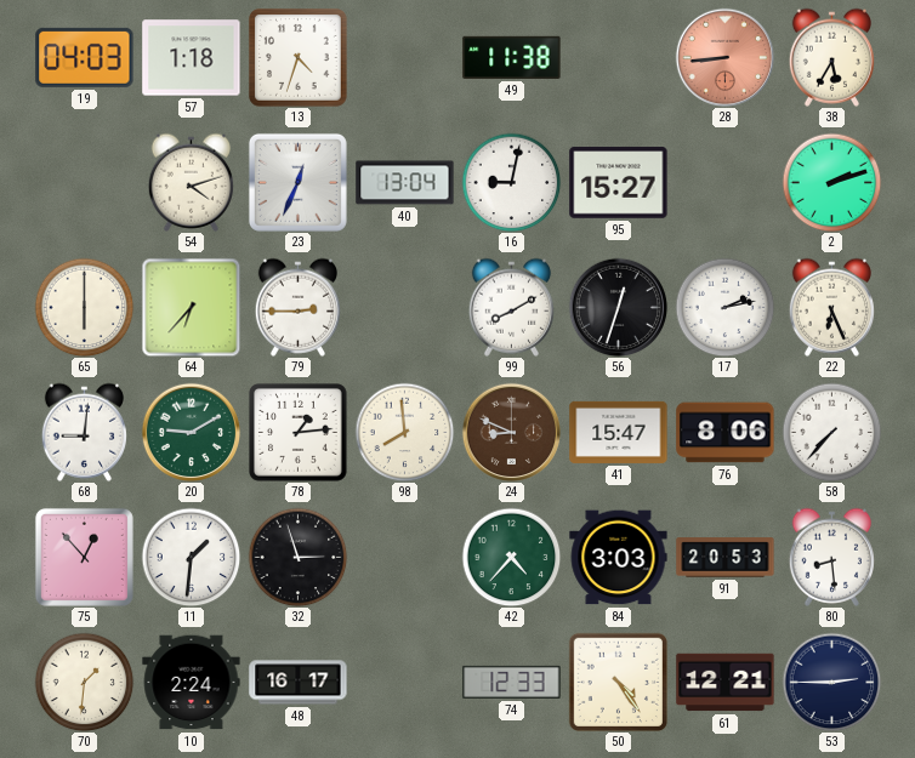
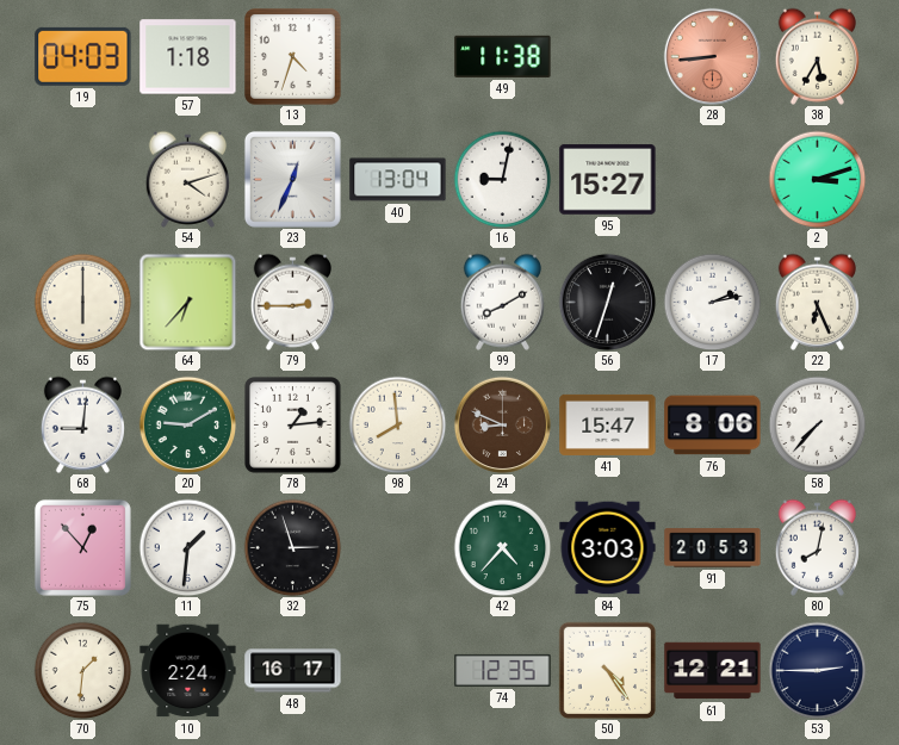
2: 2:12 -> 3:12 (817, 179)
80: 8:29 -> 8:02 (817, 547)
74: 12:33 -> 12:35 (503, 670)
